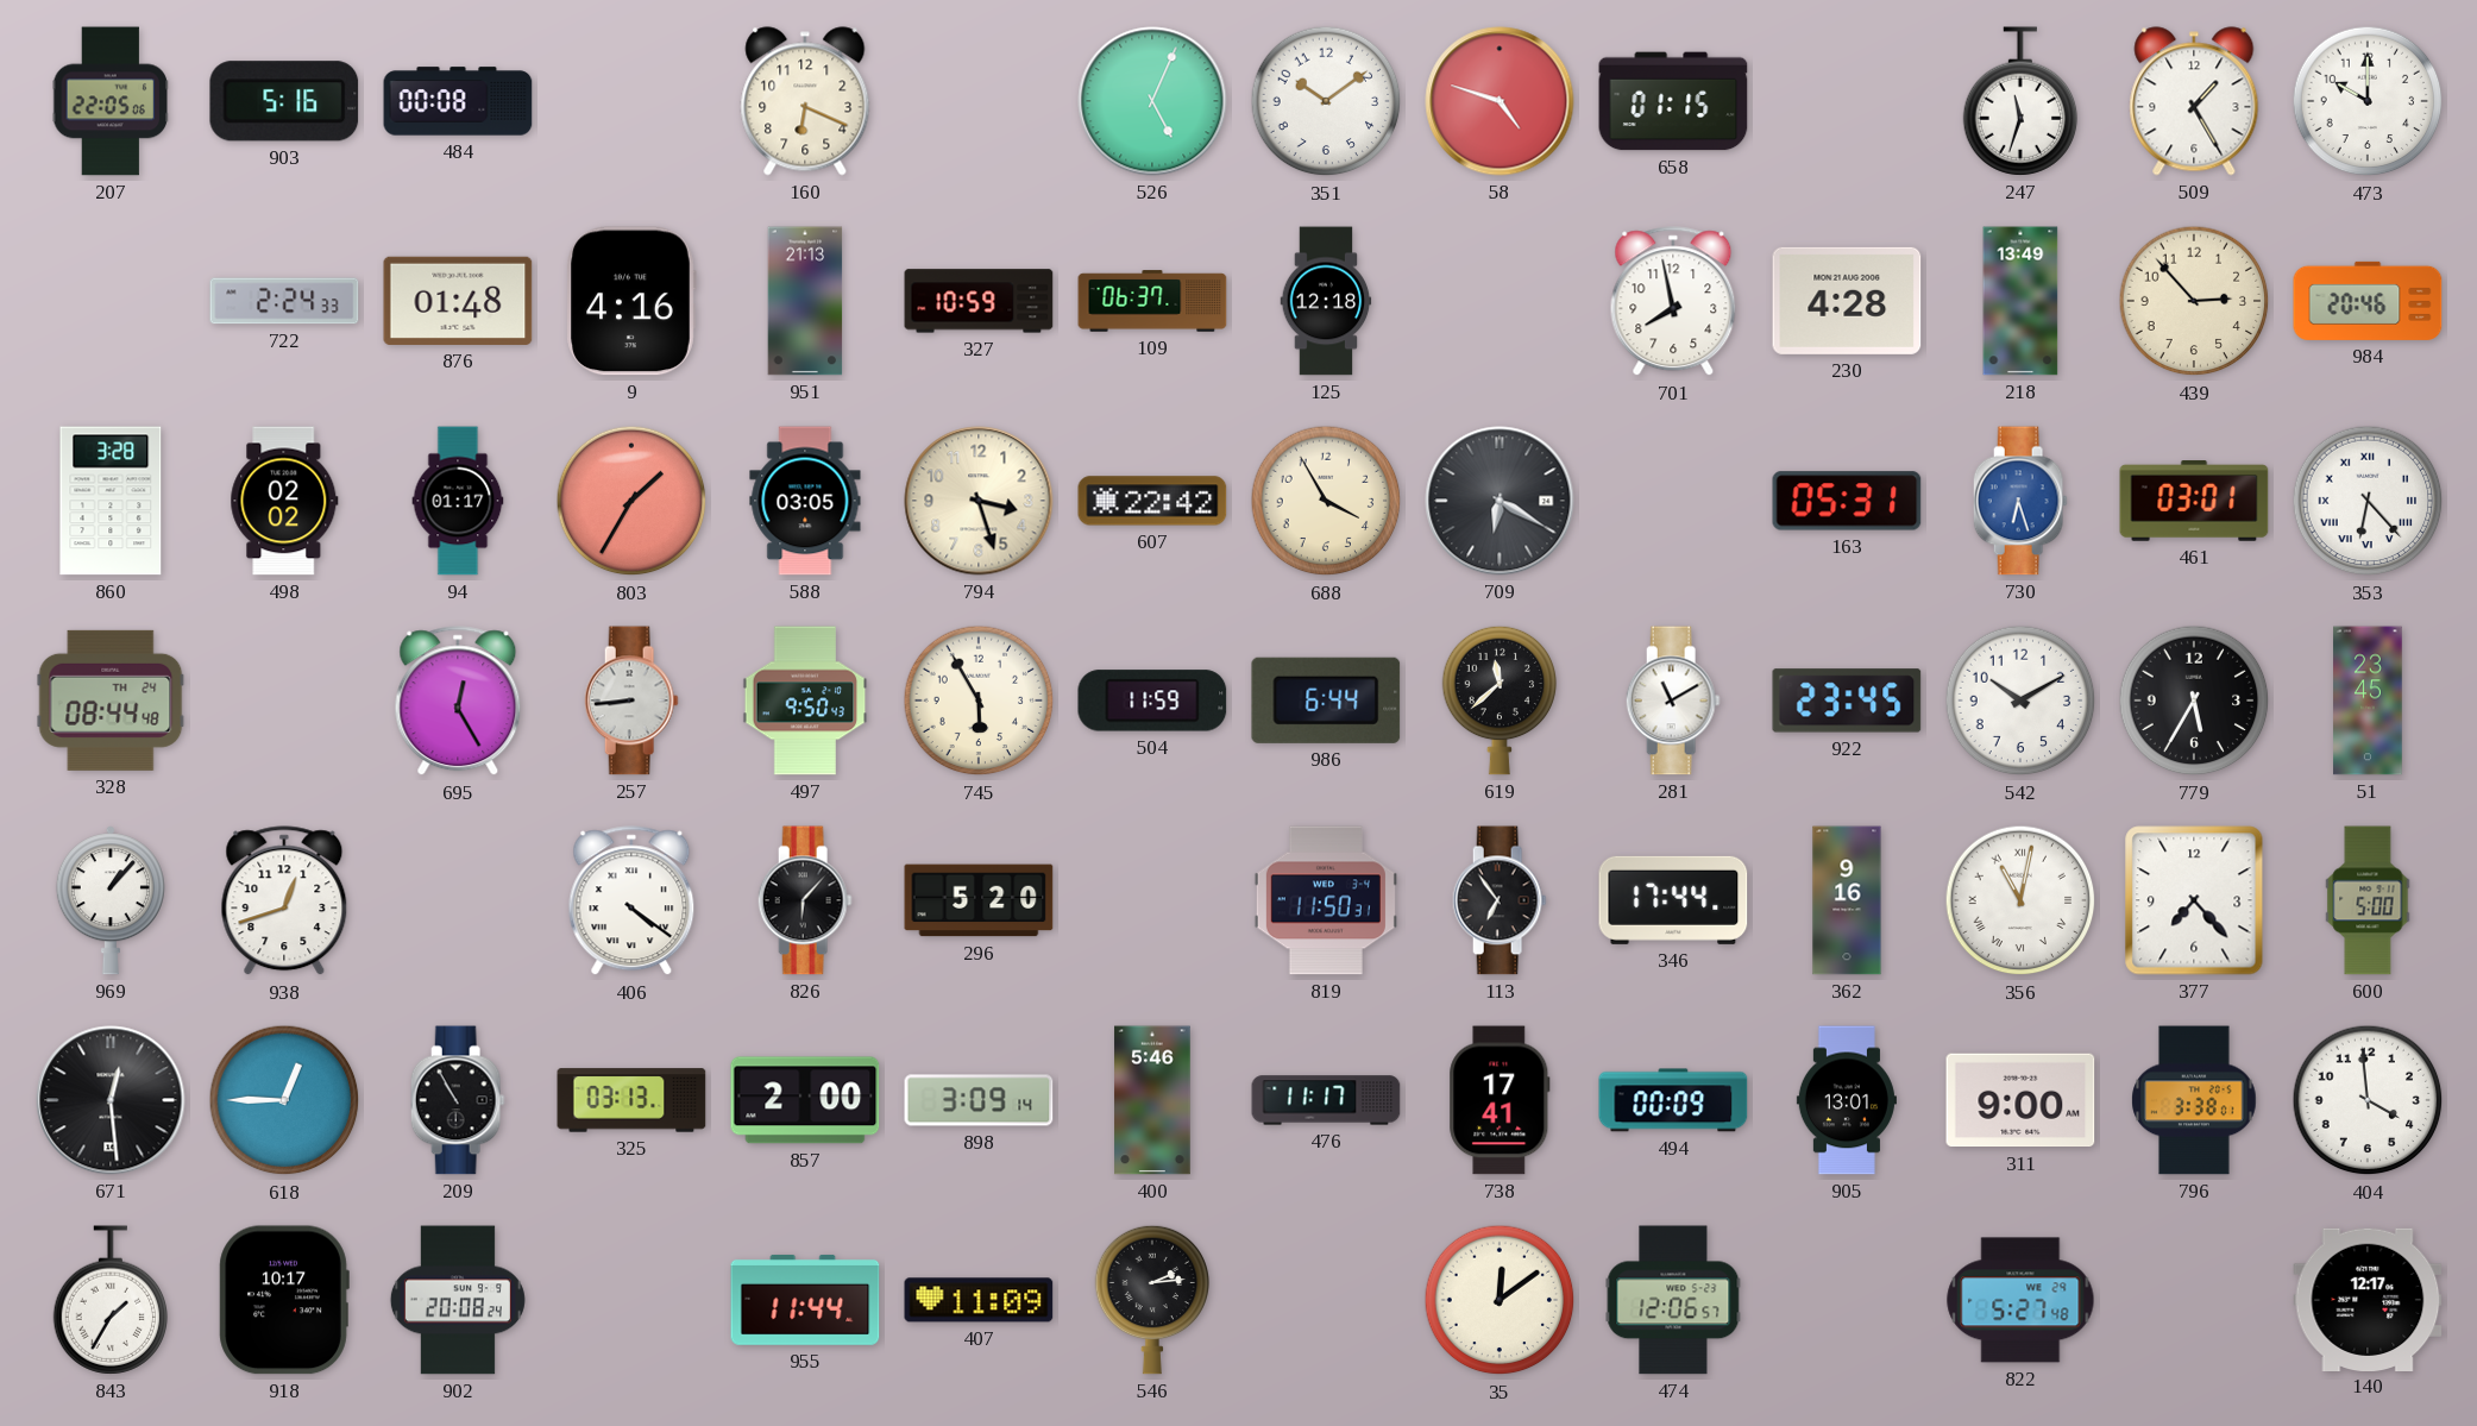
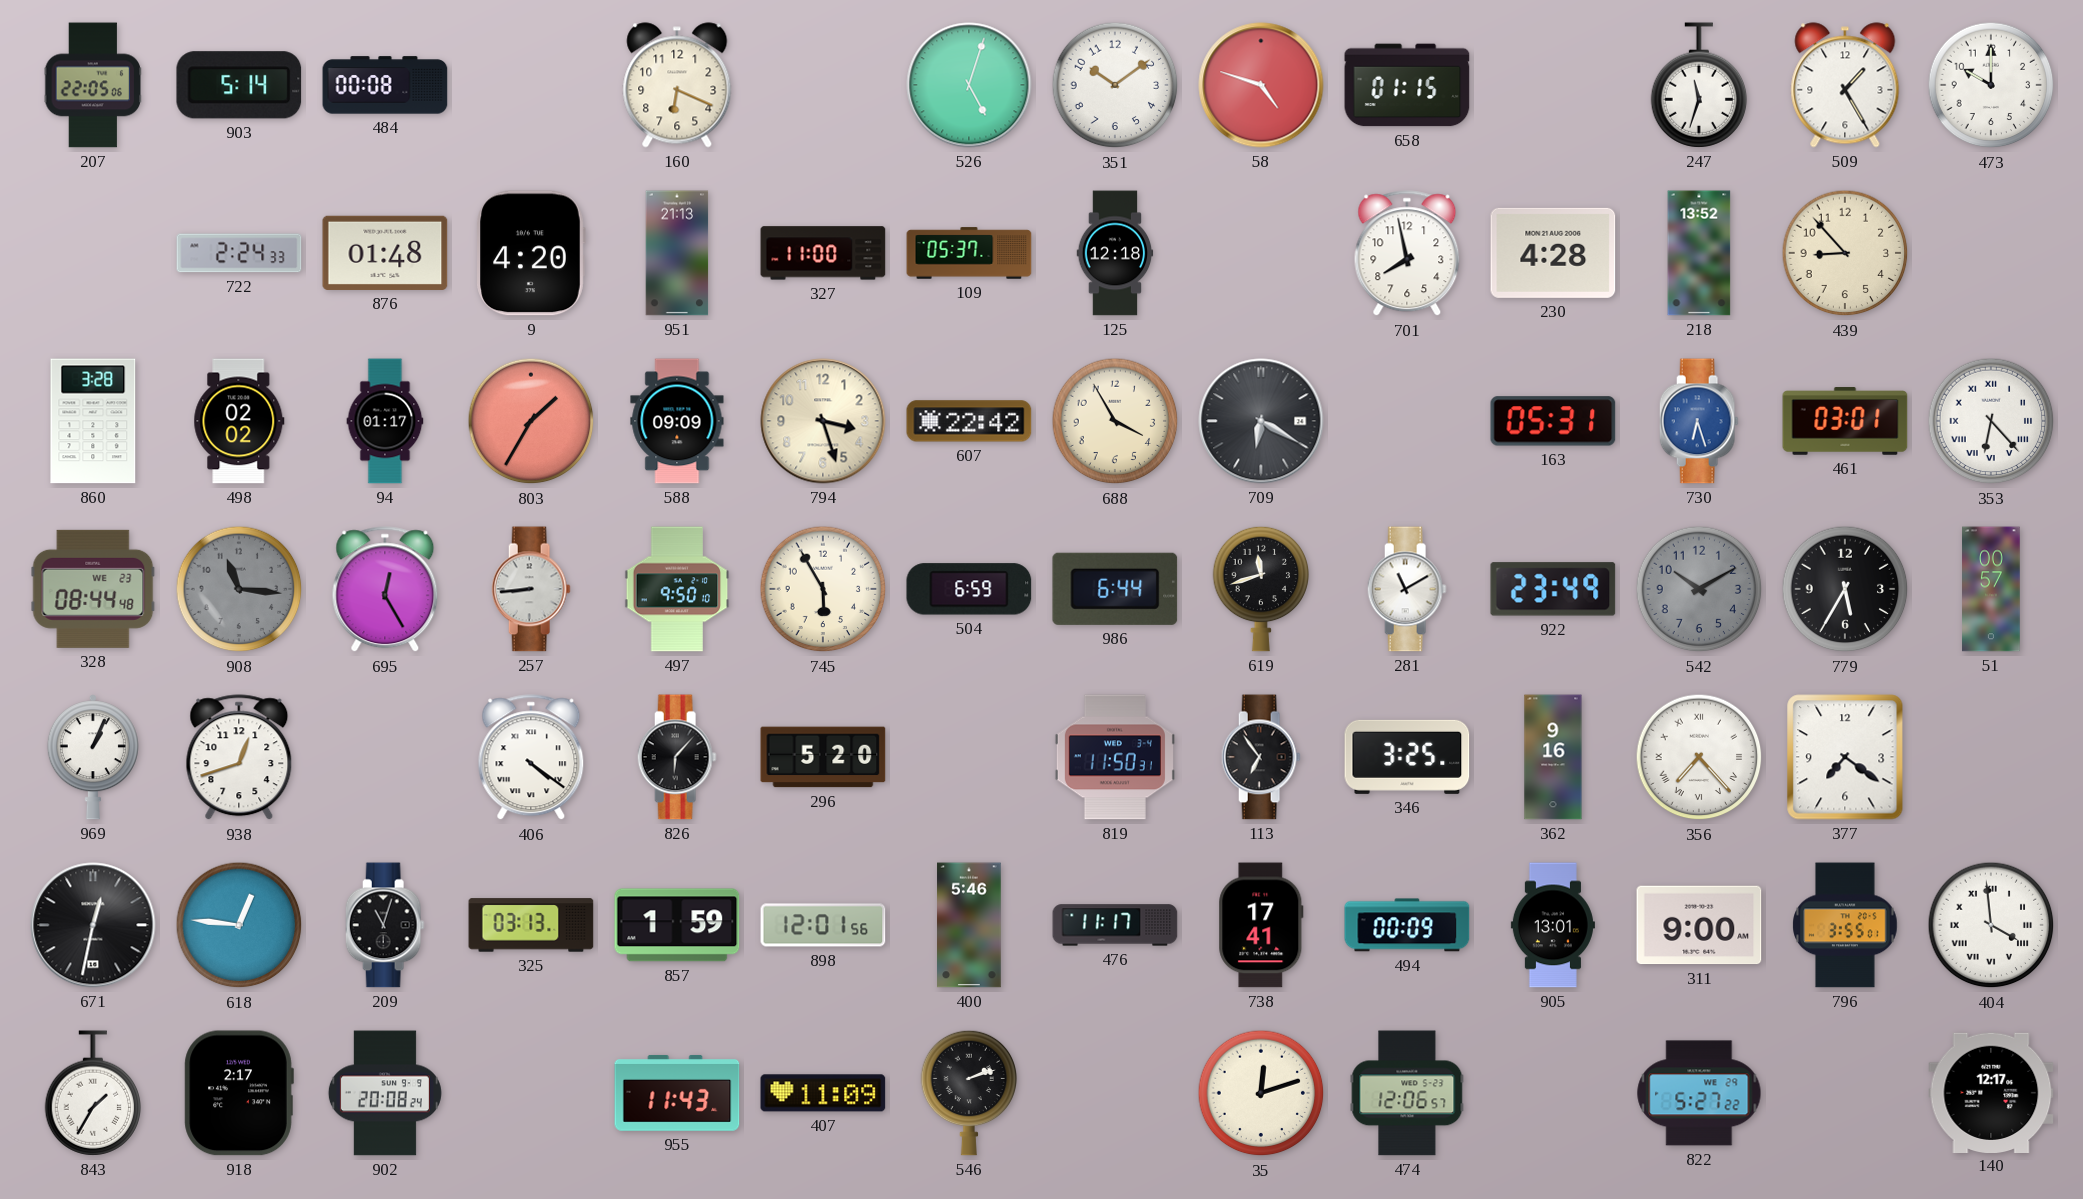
903: 5:16 -> 5:14 (239, 85)
526: 5:04 -> 5:03 (969, 85)
9: 4:16 -> 4:20 (531, 253)
327: 10:59 -> 11:00 (823, 253)
109: 06:37 -> 05:37 (969, 253)
218: 13:49 -> 13:52 (1699, 253)
439: 2:53 -> 8:53 (1845, 253)
984: 20:46 -> none (2368, 301)
588: 03:05 -> 09:09 (677, 421)
328 date: TH 24 -> WE 23 (93, 589)
908: none -> 11:16 (239, 589)
497: 9:50:43 -> 9:50:10 (677, 589)
504: 11:59 -> 6:59 (969, 589)
619: 11:38 -> 11:42 (1261, 589)
922: 23:45 -> 23:49 (1553, 589)
542 dial: white -> grey (1699, 589)
51: 23:45 -> 00:57 (1991, 589)
969: 1:07 -> 1:04 (93, 757)
346: 17:44 -> 3:25 (1407, 757)
356: 11:02 -> 7:23 (1699, 757)
377: 7:23 -> 7:21 (1845, 757)
600: 5:00 -> none (2368, 900)
671: 12:29 -> 12:32 (93, 925)
618: 12:45 -> 12:46 (239, 925)
209: 10:55 -> 11:03 (385, 925)
857: 2:00 -> 1:59 (677, 925)
898: 3:09 -> 12:01 (823, 925)
796: 3:38 -> 3:55 (1845, 925)
404 numerals: Arabic -> Roman (1991, 925)
918: 10:17 -> 2:17 (239, 1093)
955: 11:44 -> 11:43 (677, 1093)
546: 2:14 -> 2:12 (969, 1093)
35: 12:09 -> 12:12 (1261, 1093)
822: 5:27:48 -> 5:27:22 (1699, 1093)
